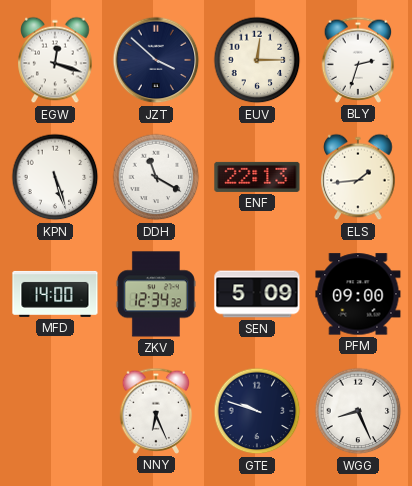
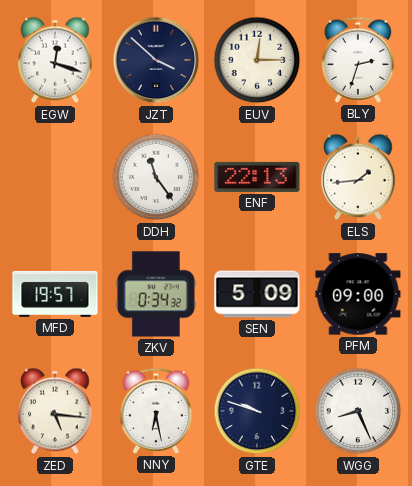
KPN: 5:27 -> none (55, 177)
DDH: 11:20 -> 11:24 (156, 177)
MFD: 14:00 -> 19:57 (55, 294)
ZKV: 12:34 -> 0:34 (156, 294)
ZED: none -> 5:16 (55, 411)
NNY: 6:26 -> 6:28 (156, 411)
